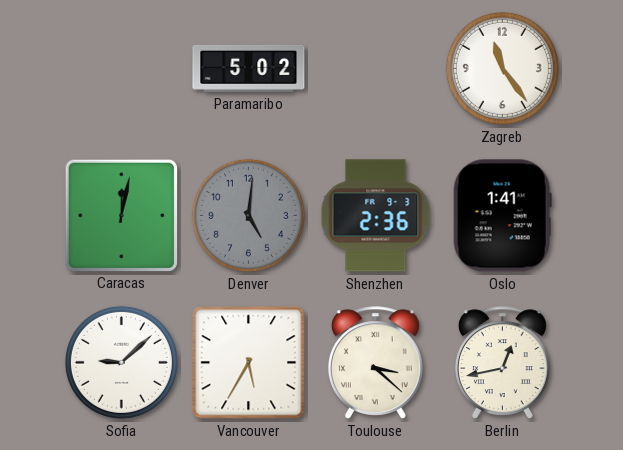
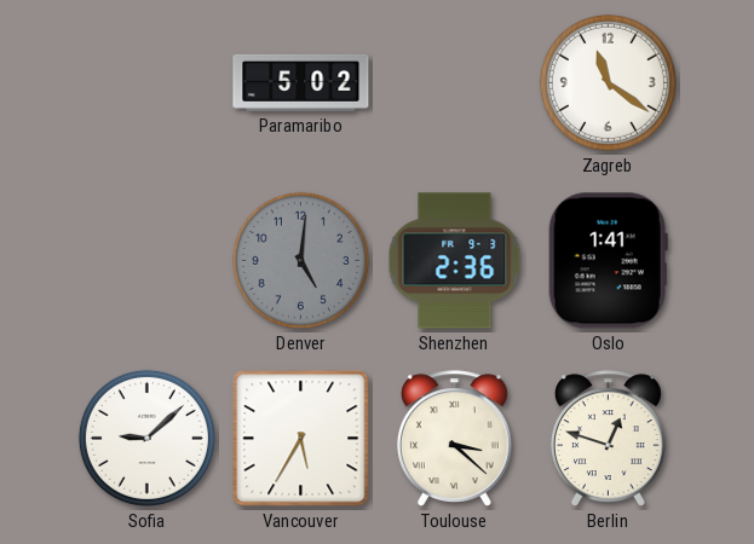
Zagreb: 11:24 -> 11:21 (608, 82)
Caracas: 12:02 -> none (121, 215)
Berlin: 12:43 -> 12:48 (608, 439)
